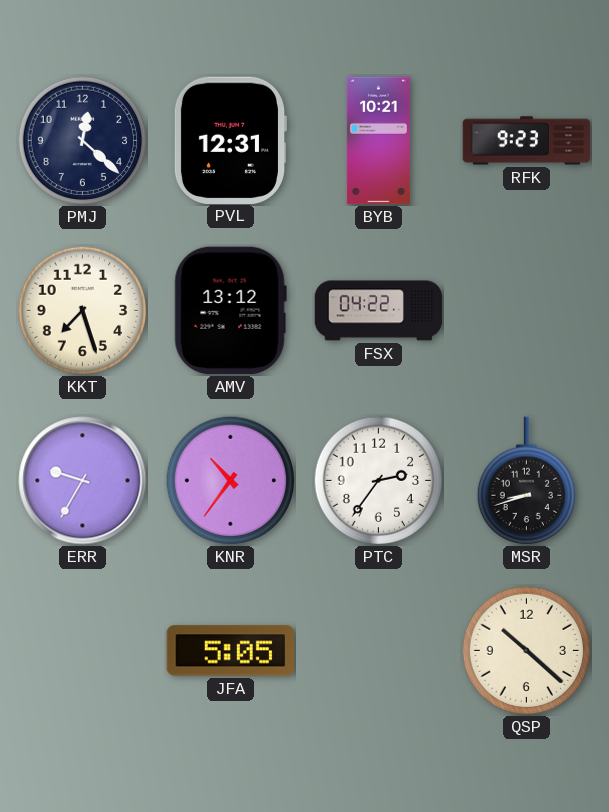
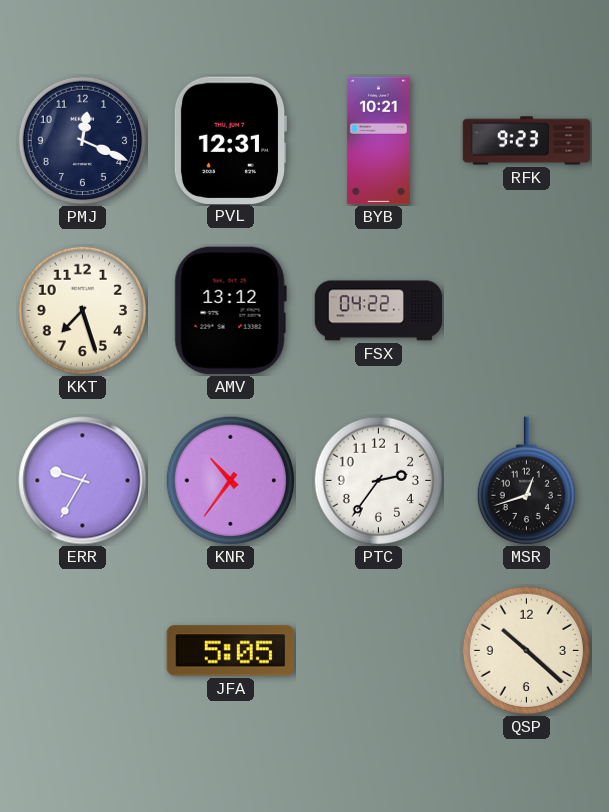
PMJ: 12:22 -> 12:19 (82, 140)
MSR: 8:42 -> 12:42 (526, 481)
